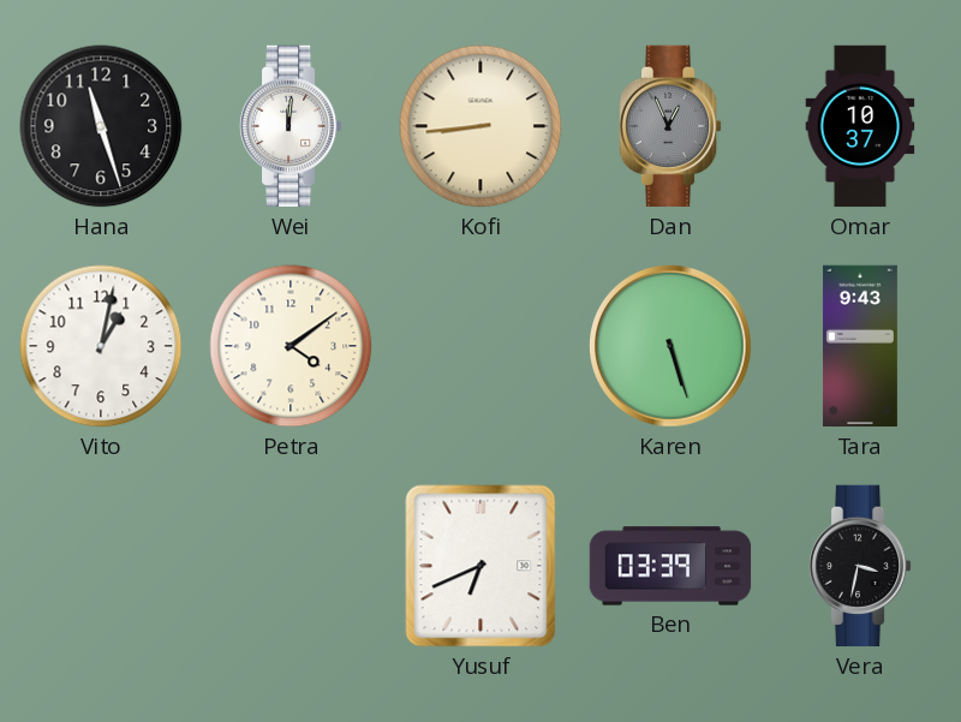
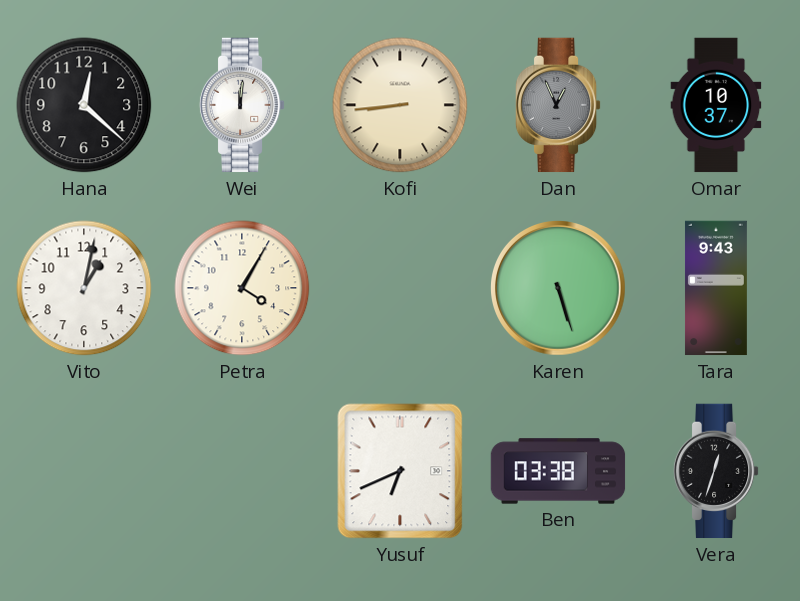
Hana: 11:27 -> 12:22 (84, 105)
Petra: 4:09 -> 4:05 (242, 288)
Ben: 03:39 -> 03:38 (558, 471)
Vera: 3:32 -> 12:33 (716, 471)
